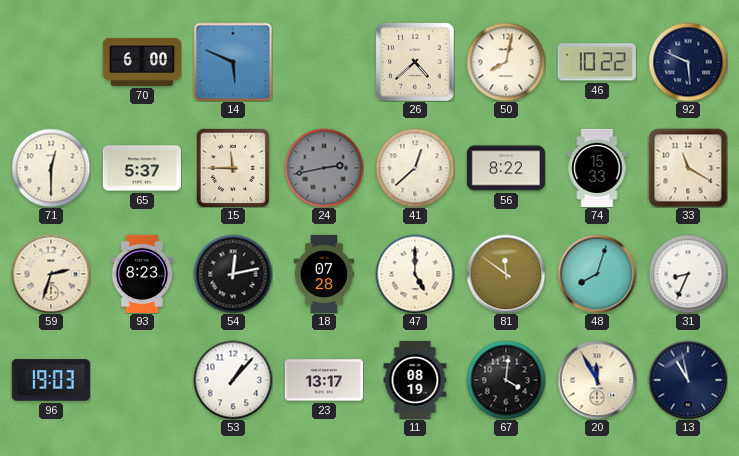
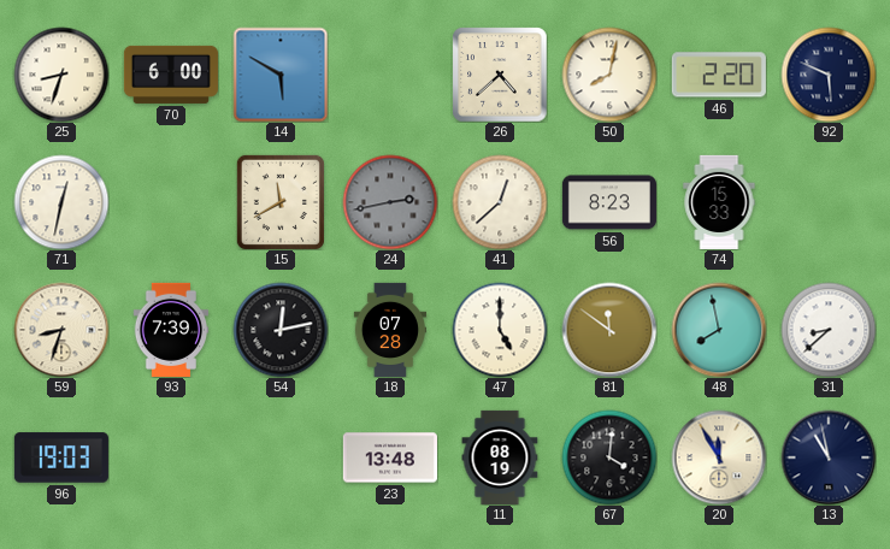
25: none -> 8:33 (61, 75)
14: 5:49 -> 5:50 (281, 75)
46: 10:22 -> 2:20 (719, 75)
71: 12:30 -> 12:32 (61, 202)
65: 5:37 -> none (142, 168)
15: 11:45 -> 11:40 (281, 202)
56: 8:22 -> 8:23 (609, 202)
33: 11:20 -> none (688, 168)
59: 2:33 -> 8:33 (61, 330)
93: 8:23 -> 7:39 (171, 330)
48: 8:03 -> 7:58 (719, 330)
31: 8:34 -> 8:38 (829, 330)
53: 1:07 -> none (233, 380)
23: 13:17 -> 13:48 (390, 457)
